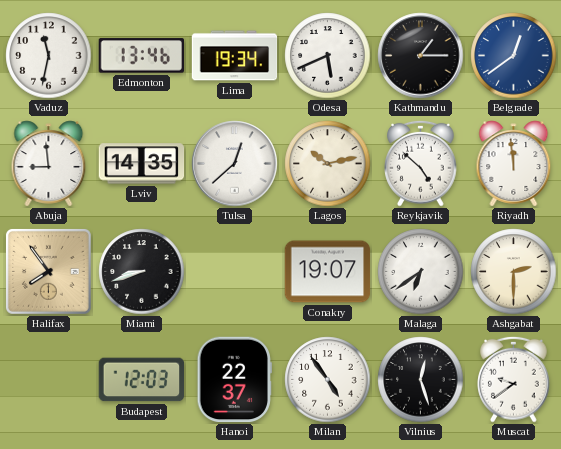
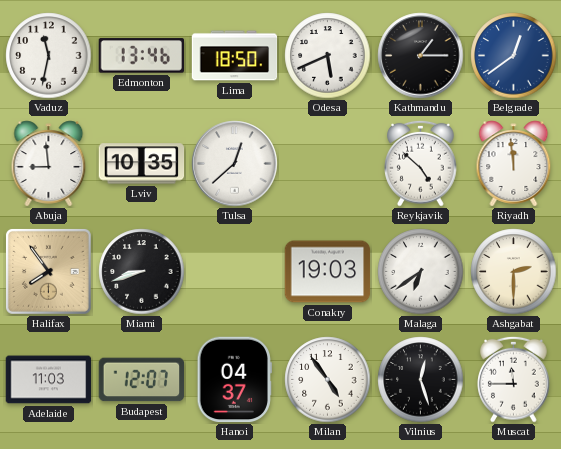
Lima: 19:34 -> 18:50 (235, 56)
Lviv: 14:35 -> 10:35 (142, 164)
Lagos: 10:13 -> none (328, 164)
Conakry: 19:07 -> 19:03 (328, 272)
Adelaide: none -> 11:03 (49, 380)
Budapest: 12:03 -> 12:07 (142, 380)
Hanoi: 22:37 -> 04:37 (234, 380)
Muscat: 9:39 -> 11:45 (514, 379)
